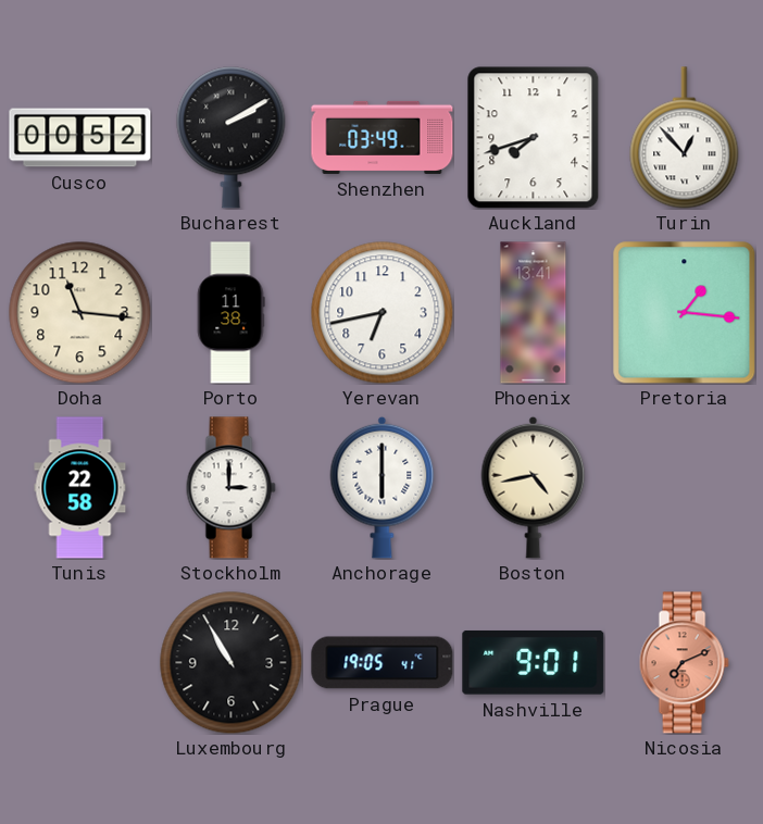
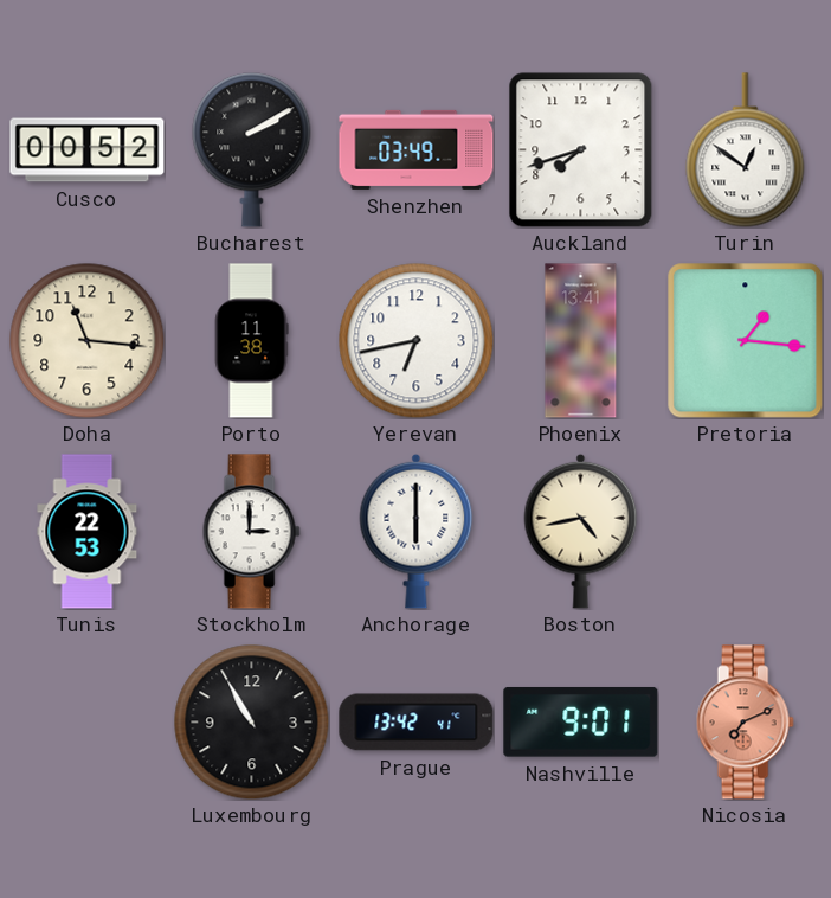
Turin: 12:53 -> 12:51 (746, 150)
Tunis: 22:58 -> 22:53 (88, 532)
Prague: 19:05 -> 13:42 (417, 723)
